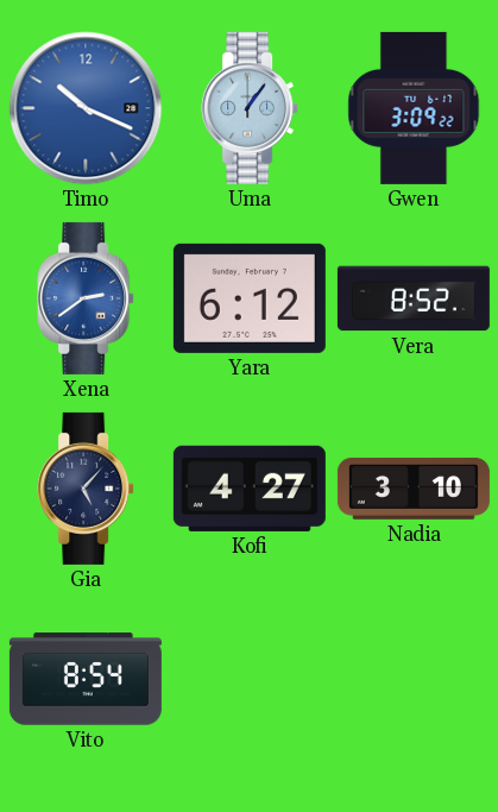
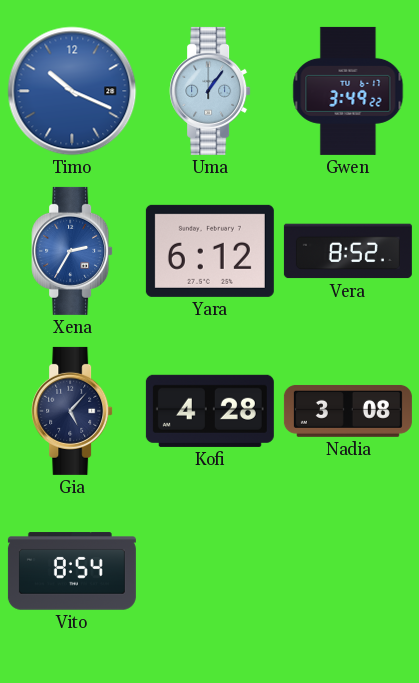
Gwen: 3:09 -> 3:49 (348, 91)
Xena: 2:39 -> 2:35 (72, 251)
Kofi: 4:27 -> 4:28 (210, 411)
Nadia: 3:10 -> 3:08 (348, 411)
